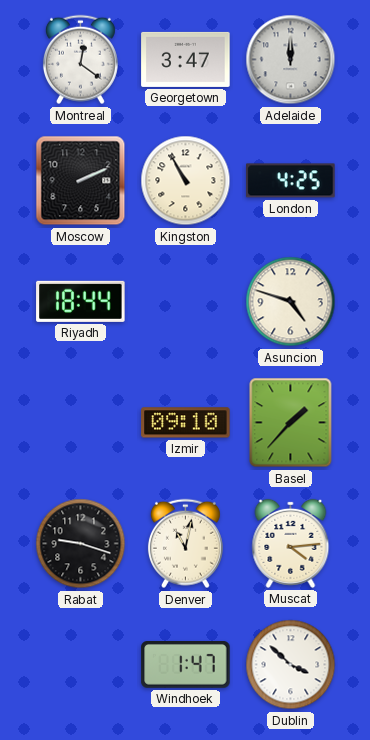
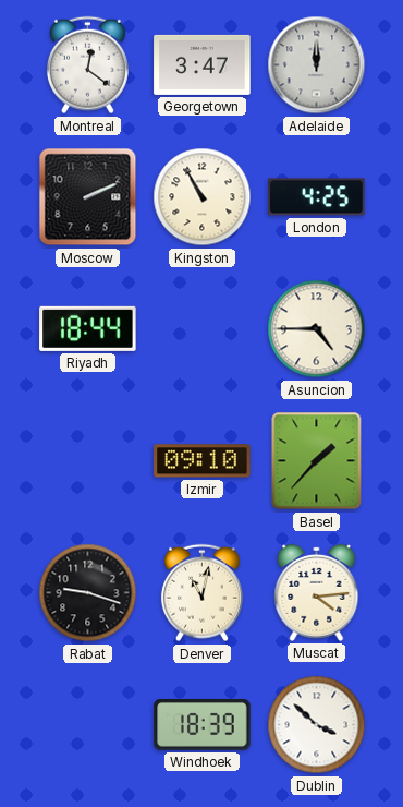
Asuncion: 4:48 -> 4:45 (317, 329)
Windhoek: 1:47 -> 18:39 (203, 725)
